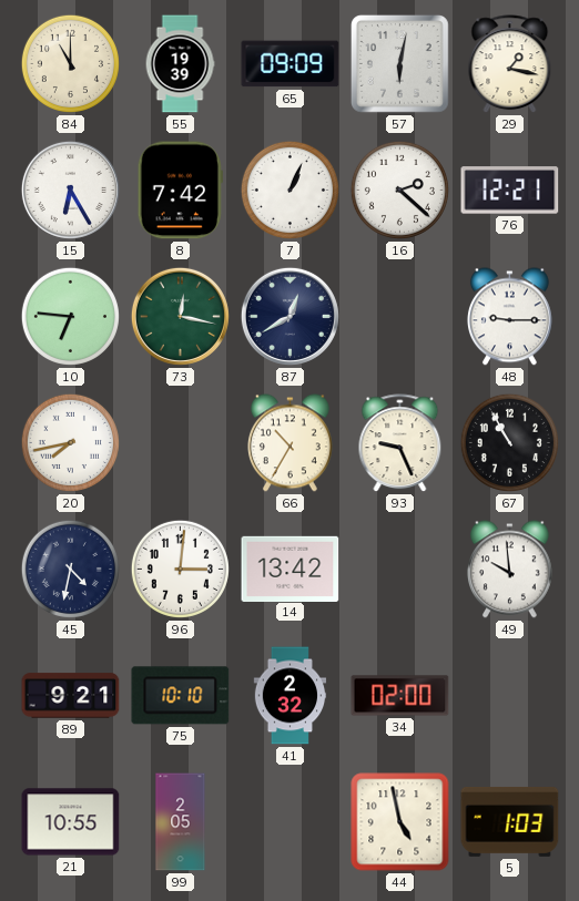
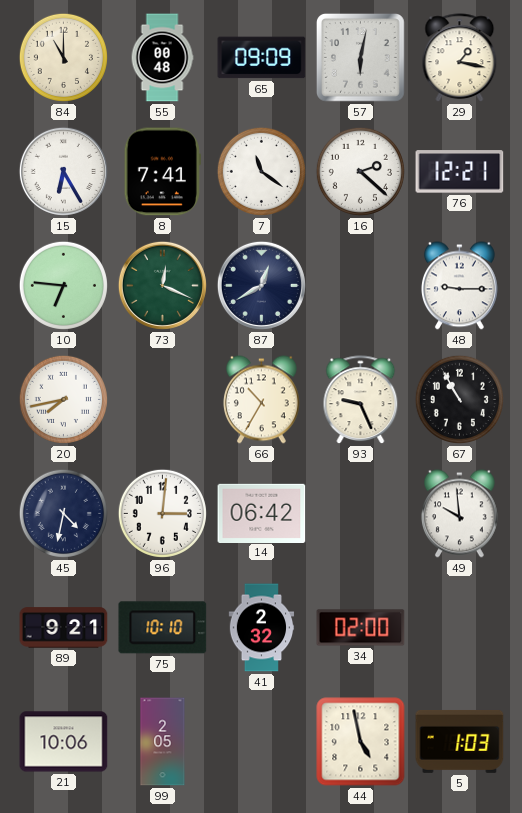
55: 19:39 -> 00:48 (162, 58)
8: 7:42 -> 7:41 (162, 172)
7: 1:04 -> 11:21 (261, 171)
73: 12:17 -> 12:19 (162, 285)
14: 13:42 -> 06:42 (262, 513)
21: 10:55 -> 10:06 (64, 742)
